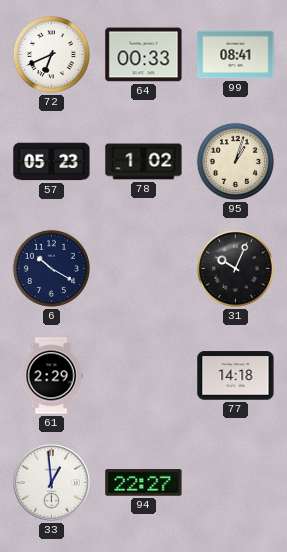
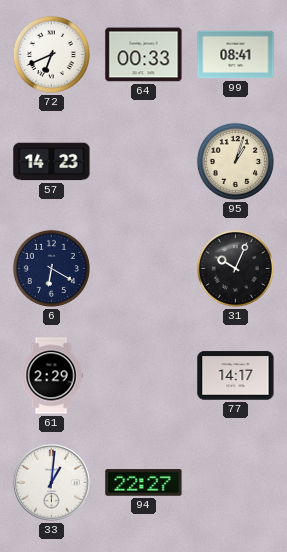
57: 05:23 -> 14:23 (52, 162)
78: 1:02 -> none (144, 162)
6: 10:20 -> 6:20 (51, 268)
77: 14:18 -> 14:17 (236, 376)
33: 12:59 -> 1:01 (52, 483)
